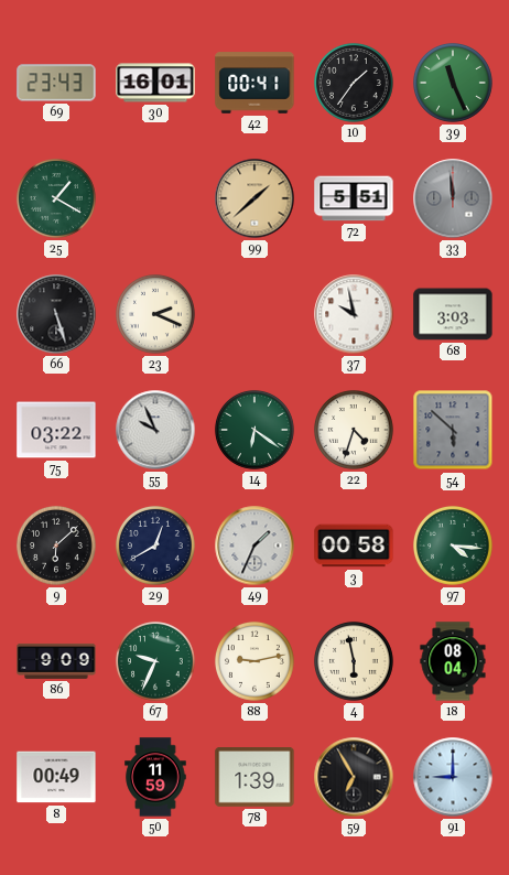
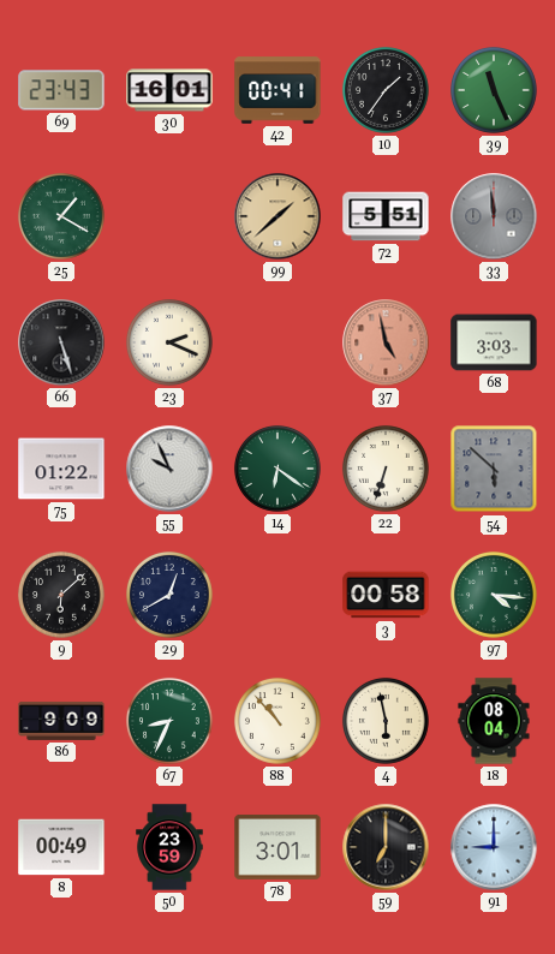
37: 9:58 -> 4:58 (386, 342)
37 dial: white -> salmon (386, 342)
75: 03:22 -> 01:22 (61, 469)
22: 4:33 -> 6:33 (386, 469)
49: 1:34 -> none (254, 545)
67: 9:34 -> 8:34 (169, 721)
88: 9:13 -> 10:53 (277, 721)
50: 11:59 -> 23:59 (169, 847)
78: 1:39 -> 3:01 (277, 848)
59: 6:55 -> 7:00 (386, 847)
